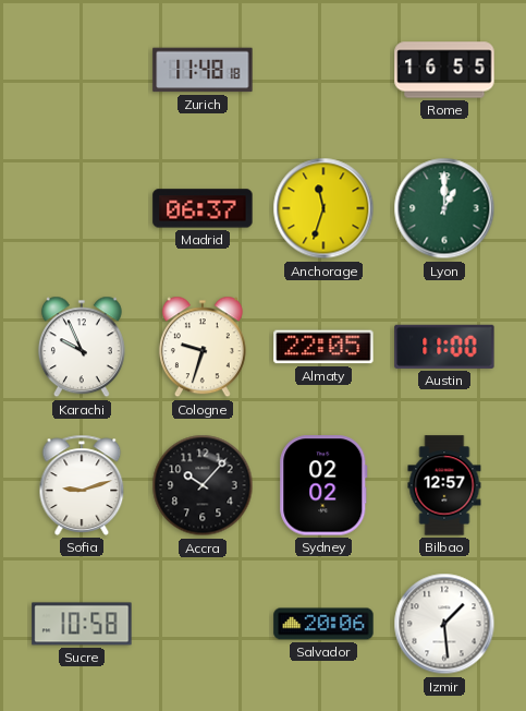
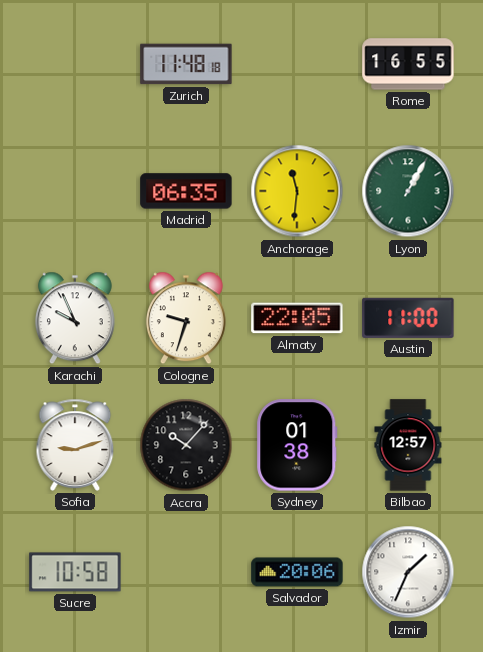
Madrid: 06:37 -> 06:35 (186, 191)
Anchorage: 11:33 -> 11:31 (297, 191)
Lyon: 1:00 -> 1:05 (408, 191)
Sydney: 02:02 -> 01:38 (297, 445)
Izmir: 1:29 -> 1:34 (408, 572)
